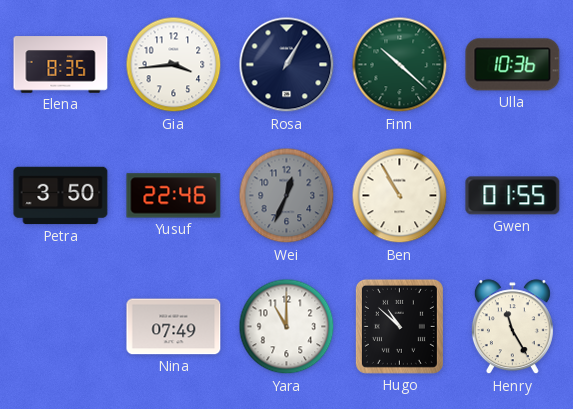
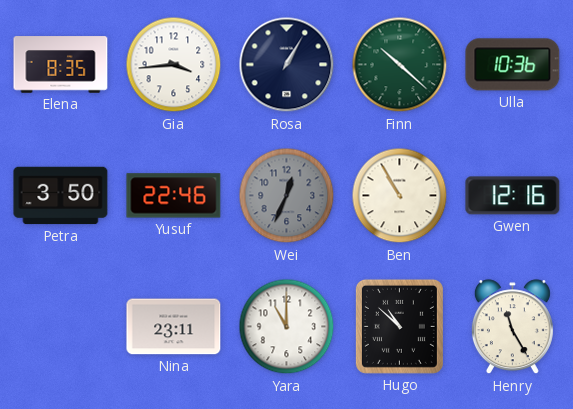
Gwen: 01:55 -> 12:16 (513, 196)
Nina: 07:49 -> 23:11 (174, 327)
